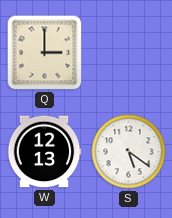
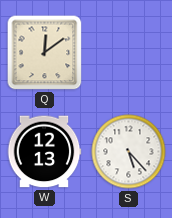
Q: 3:00 -> 12:09 (45, 53)
S: 5:21 -> 5:23 (129, 152)
